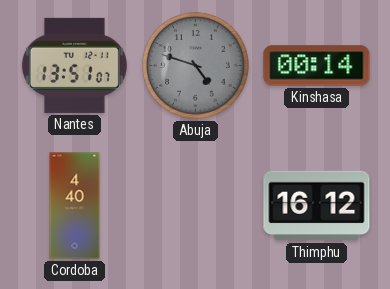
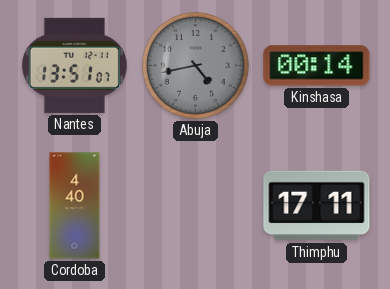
Abuja: 4:48 -> 4:43 (196, 66)
Thimphu: 16:12 -> 17:11 (317, 206)
